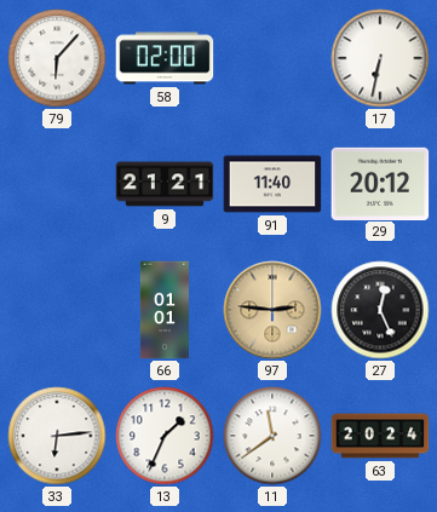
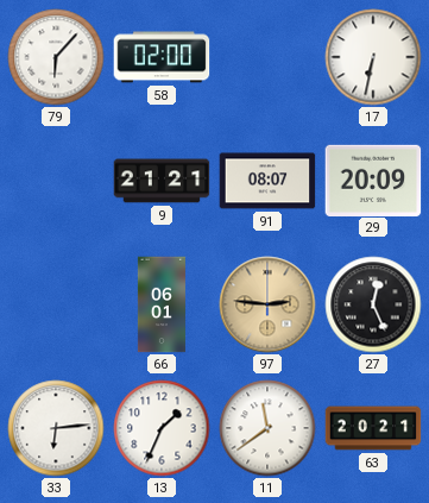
91: 11:40 -> 08:07 (267, 181)
29: 20:12 -> 20:09 (373, 180)
66: 01:01 -> 06:01 (162, 304)
63: 20:24 -> 20:21 (373, 428)
